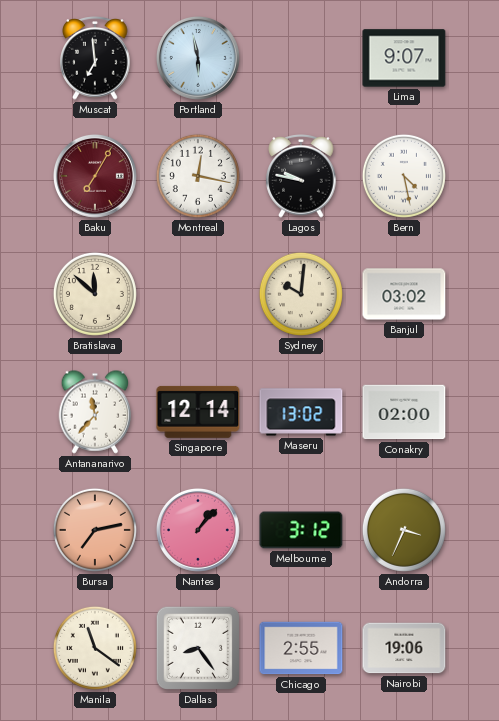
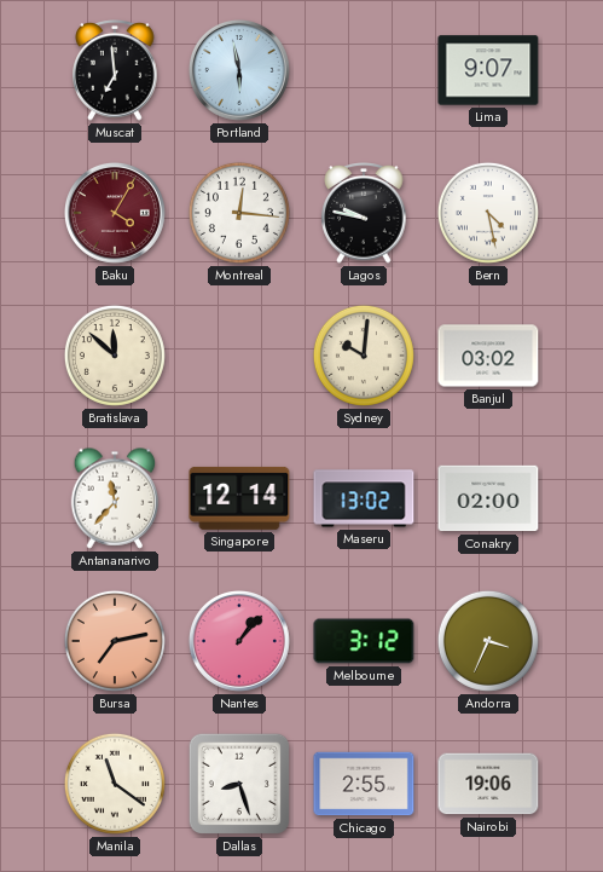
Baku: 7:05 -> 4:05 (115, 213)
Montreal: 12:17 -> 12:16 (239, 213)
Dallas: 8:24 -> 8:27 (239, 784)
